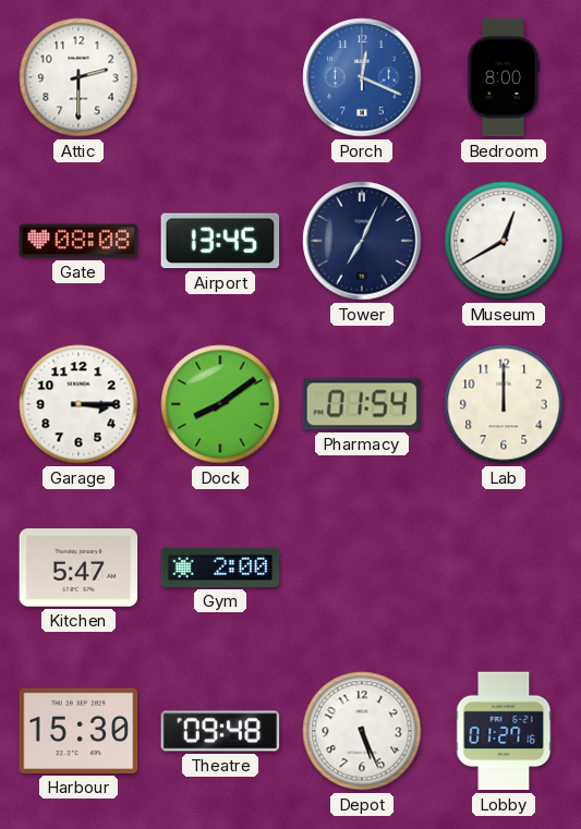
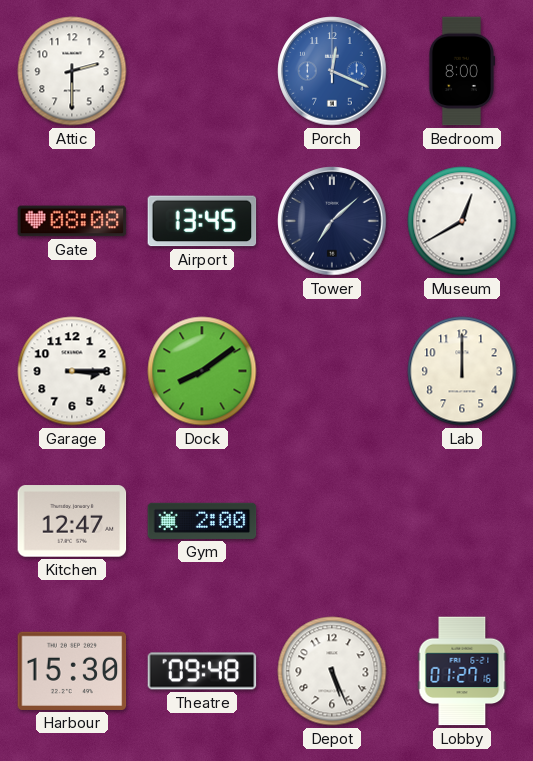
Tower: 7:04 -> 7:08 (332, 221)
Pharmacy: 01:54 -> none (362, 404)
Kitchen: 5:47 -> 12:47 (72, 521)
